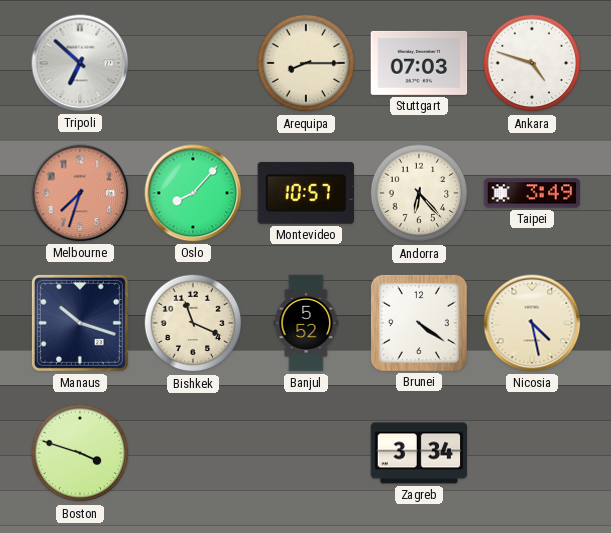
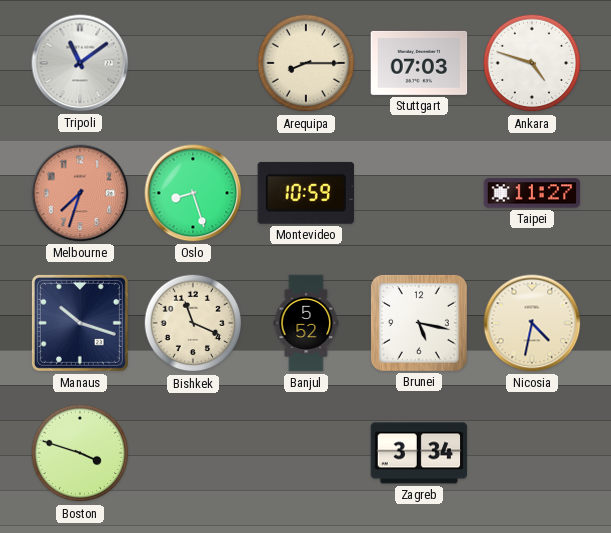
Tripoli: 6:52 -> 11:09 (80, 63)
Oslo: 8:07 -> 8:27 (193, 193)
Montevideo: 10:57 -> 10:59 (305, 193)
Andorra: 6:23 -> none (419, 193)
Taipei: 3:49 -> 11:27 (532, 193)
Brunei: 4:21 -> 5:17 (419, 323)
Nicosia: 4:28 -> 4:32 (532, 323)
